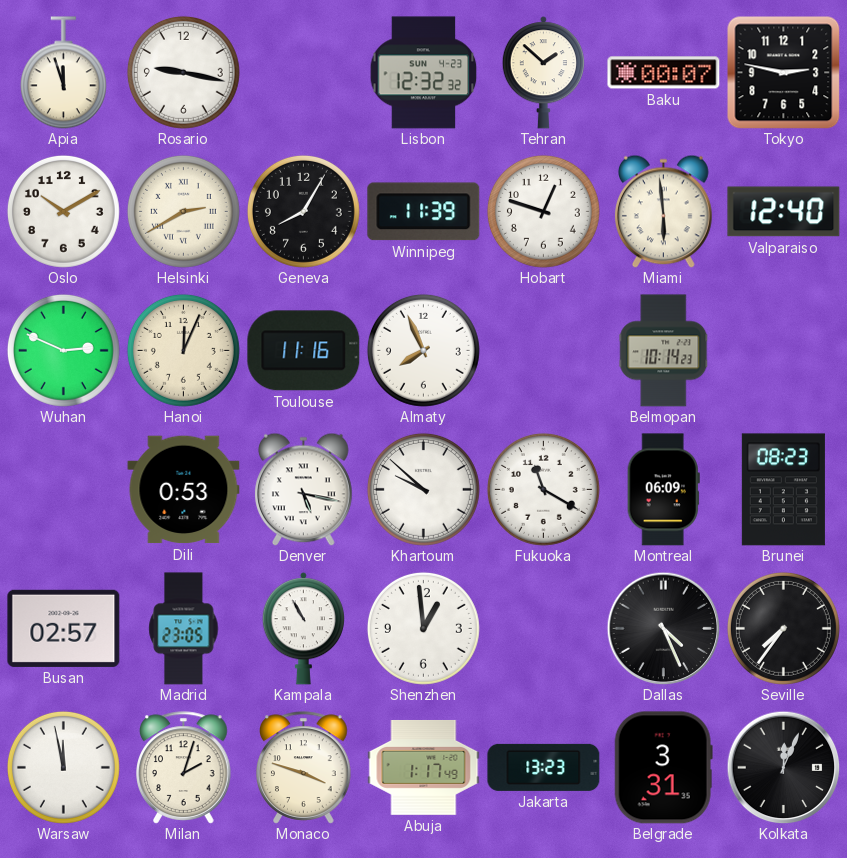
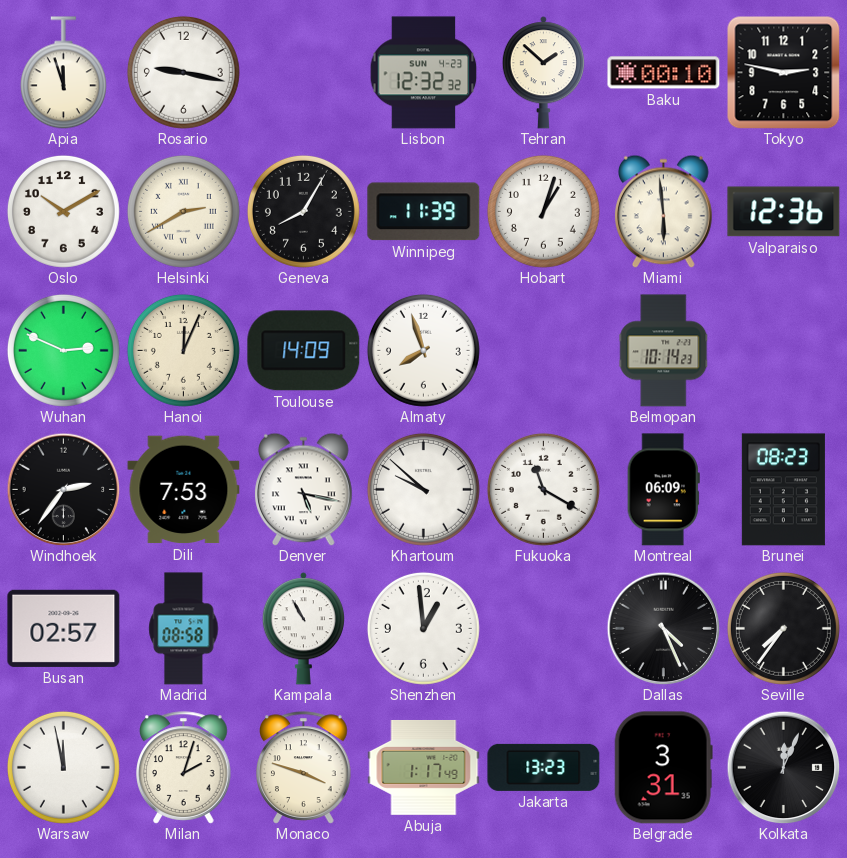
Baku: 00:07 -> 00:10 (664, 73)
Hobart: 12:48 -> 1:03 (543, 211)
Valparaiso: 12:40 -> 12:36 (784, 212)
Toulouse: 11:16 -> 14:09 (304, 351)
Almaty: 7:56 -> 7:57 (423, 350)
Windhoek: none -> 2:36 (63, 489)
Dili: 0:53 -> 7:53 (184, 490)
Madrid: 23:05 -> 08:58 (184, 629)
